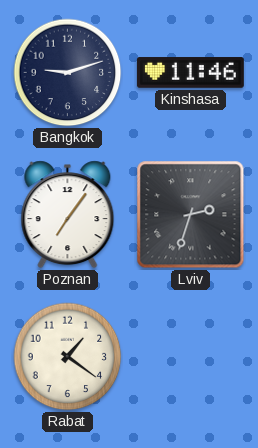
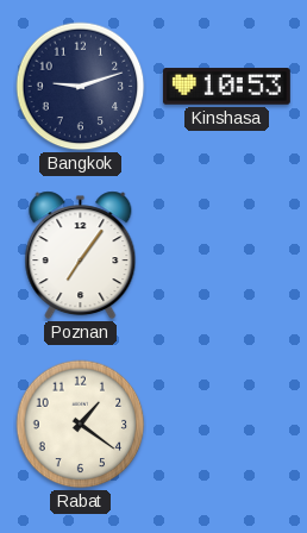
Kinshasa: 11:46 -> 10:53 (226, 87)
Lviv: 2:33 -> none (191, 215)
